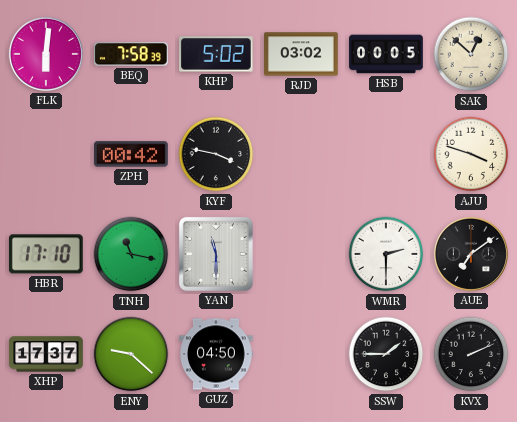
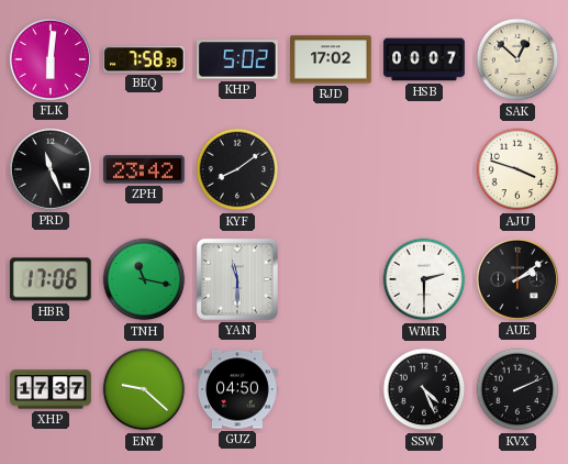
RJD: 03:02 -> 17:02 (331, 59)
HSB: 00:05 -> 00:07 (424, 59)
PRD: none -> 11:26 (51, 169)
ZPH: 00:42 -> 23:42 (145, 169)
KYF: 3:47 -> 8:09 (237, 169)
HBR: 17:10 -> 17:06 (51, 279)
AUE: 7:09 -> 2:09 (517, 279)
SSW: 1:45 -> 4:26 (424, 389)
